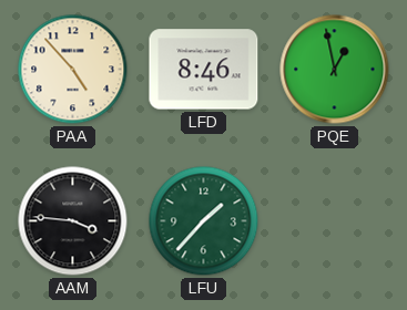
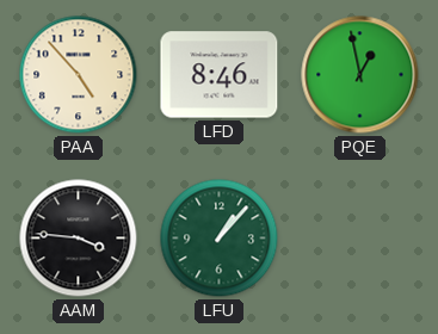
LFU: 1:37 -> 1:07 (220, 239)
